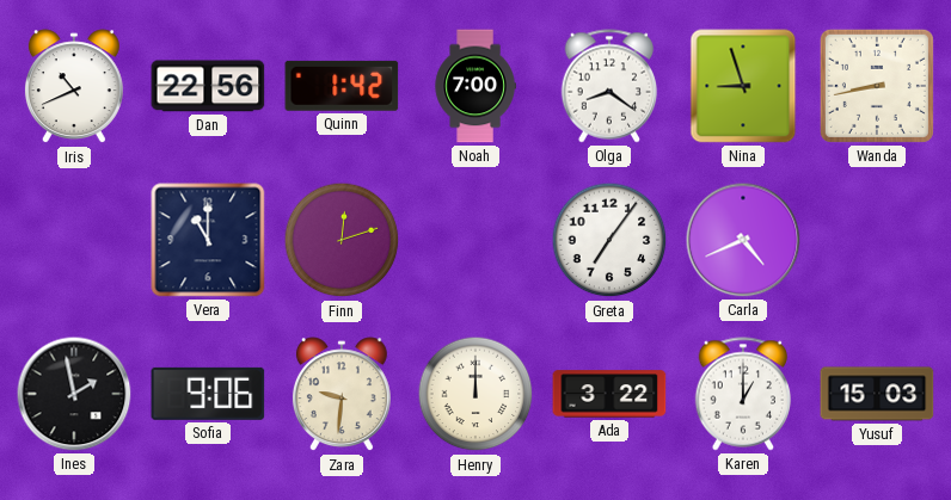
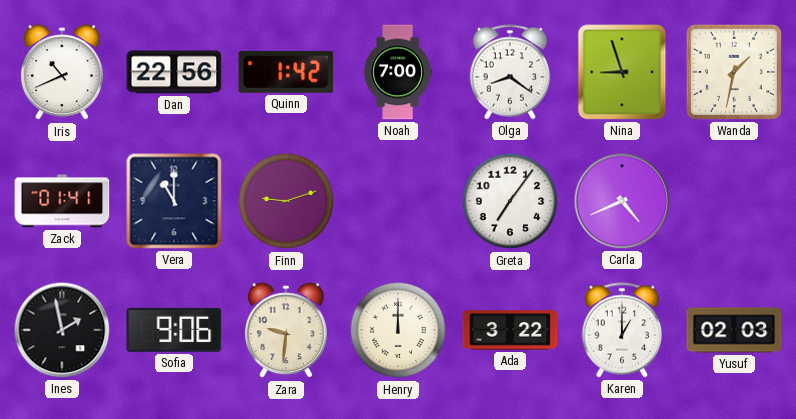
Wanda: 8:43 -> 1:32 (734, 72)
Zack: none -> 01:41 (62, 201)
Finn: 12:12 -> 9:12 (286, 201)
Yusuf: 15:03 -> 02:03 (734, 330)
